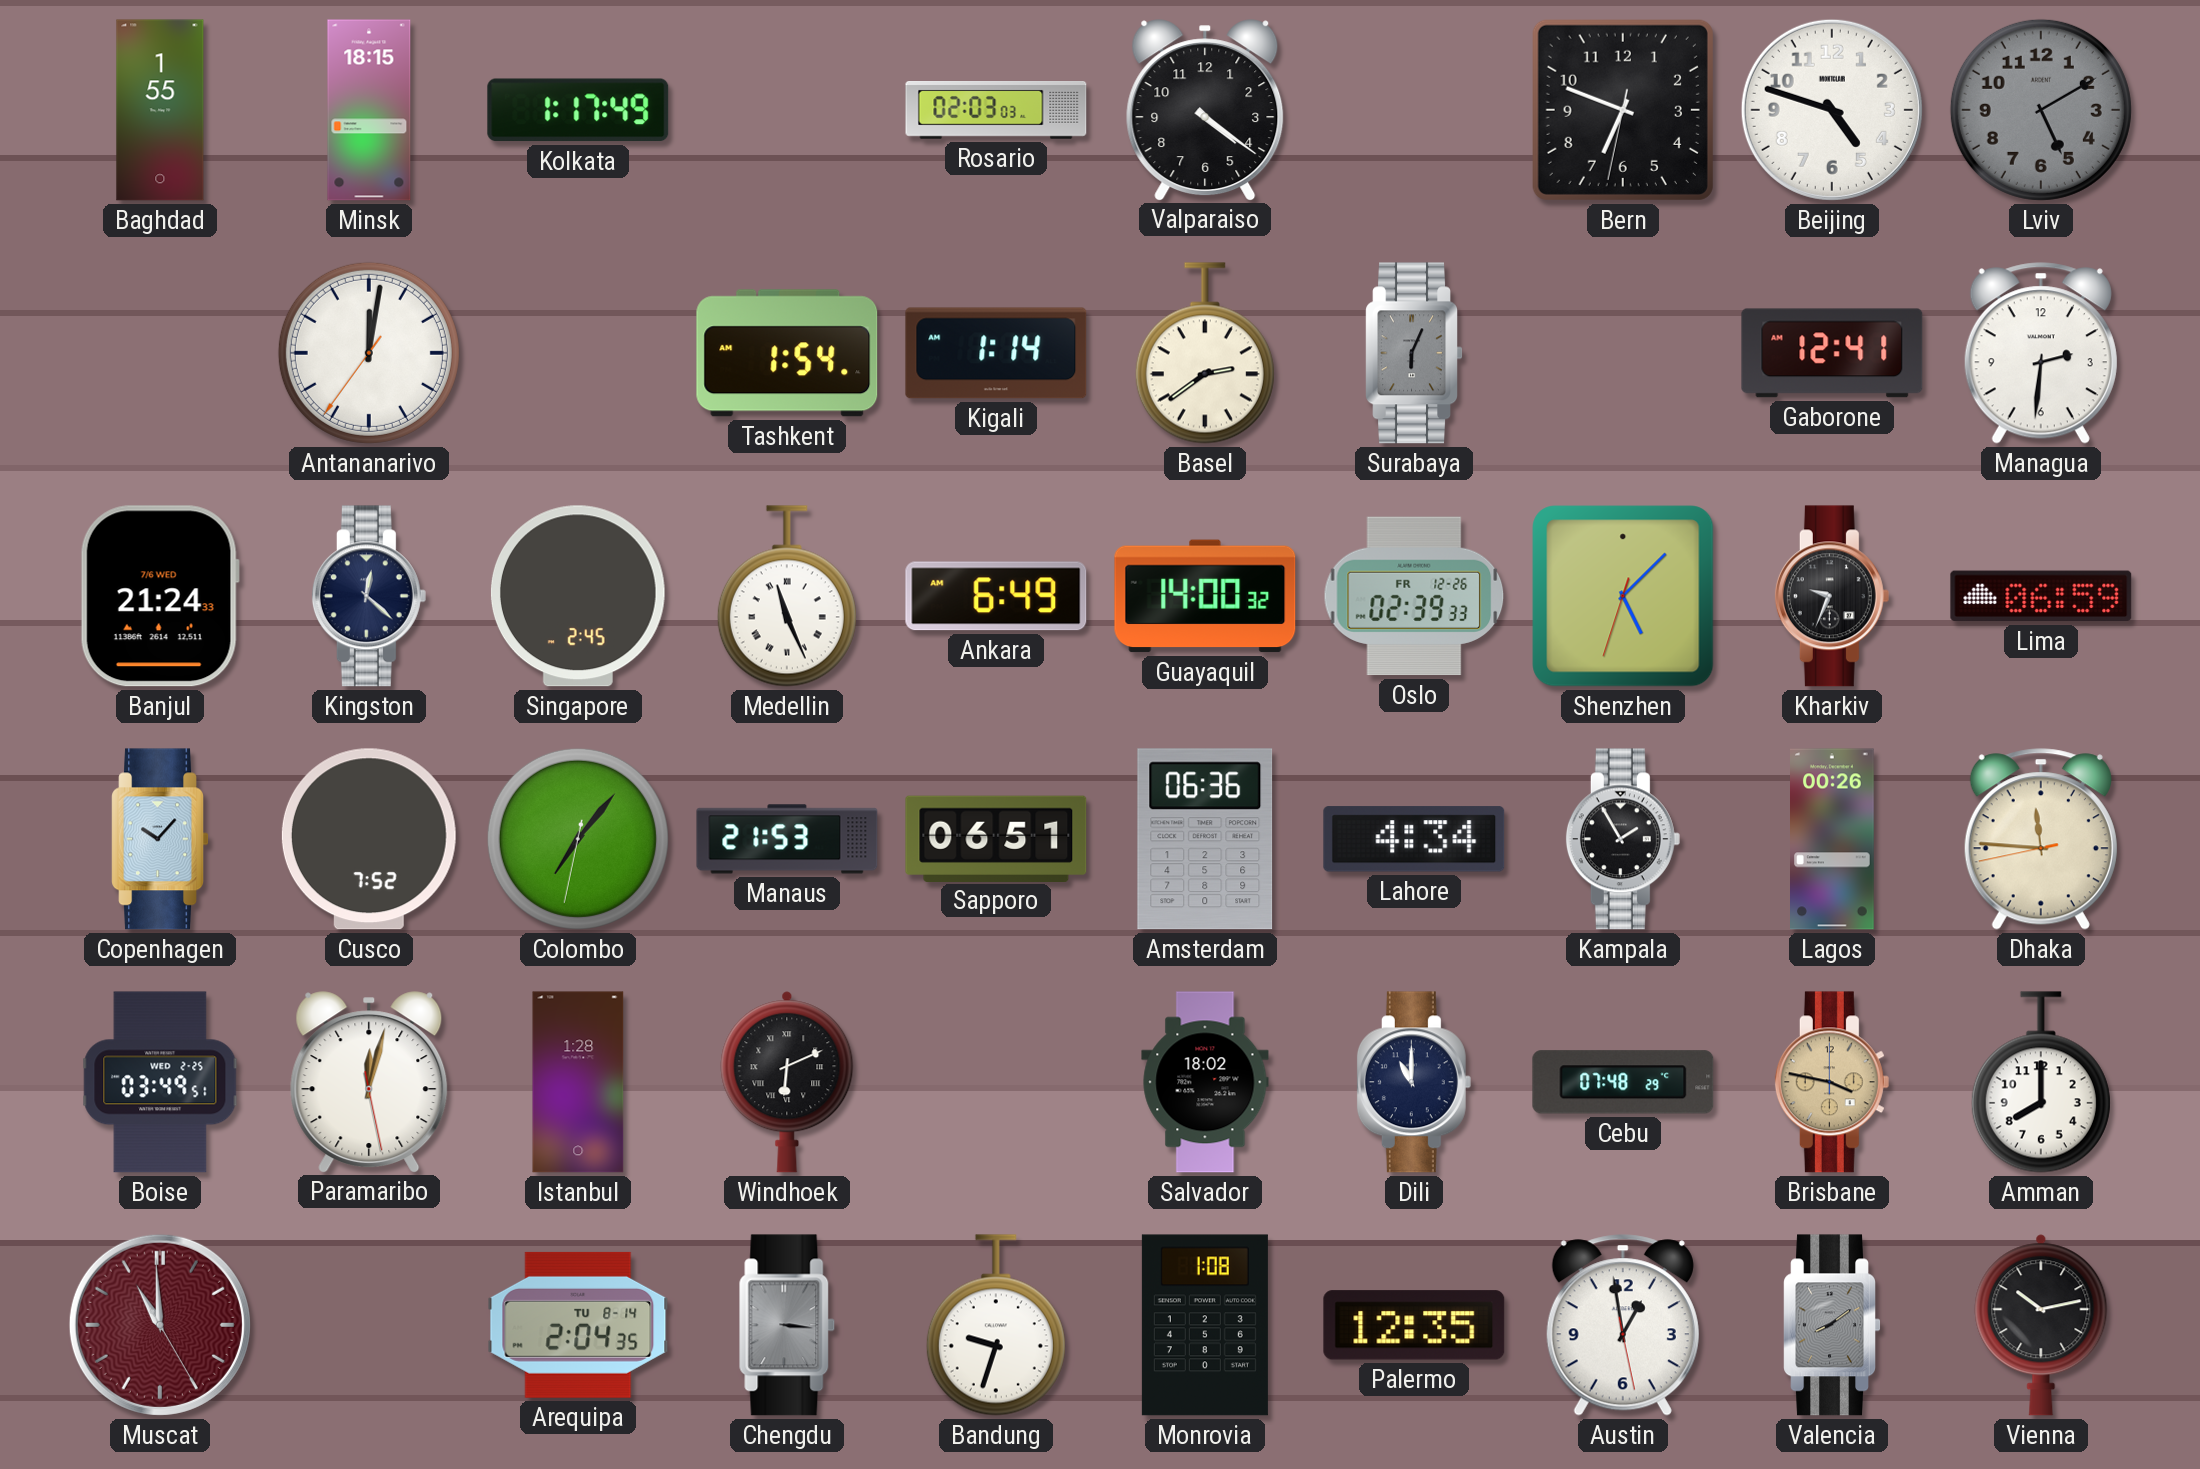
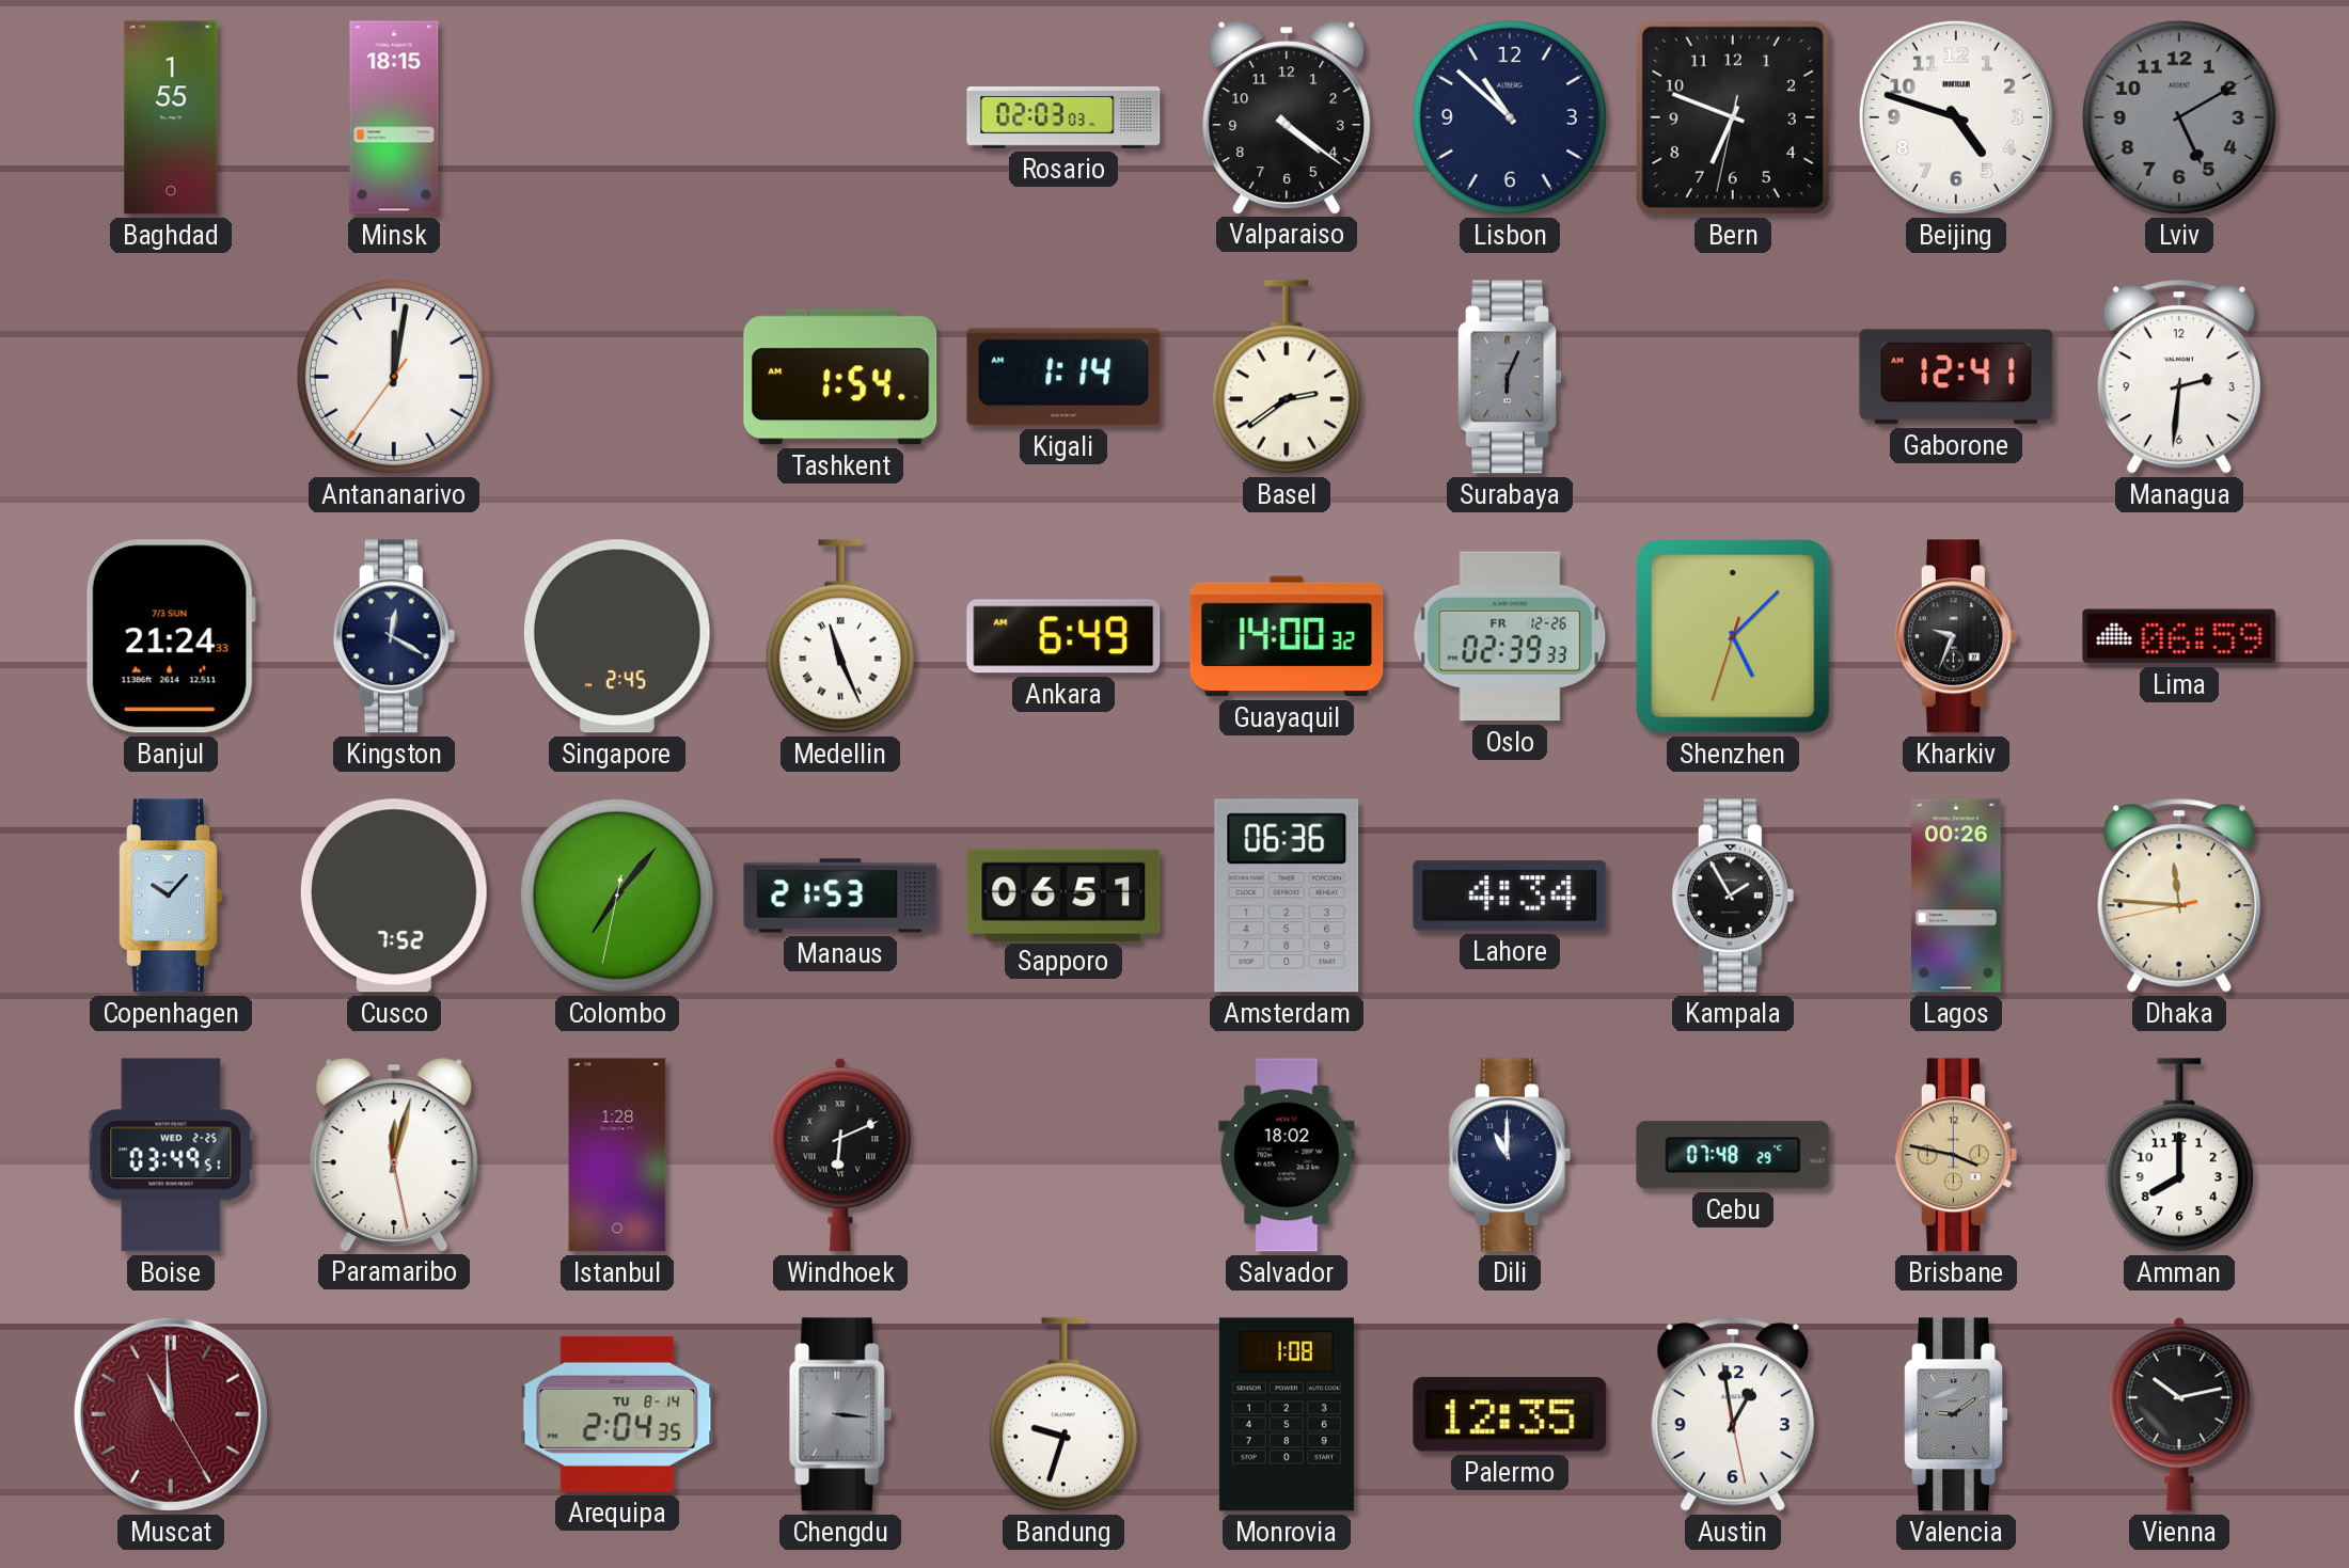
Kolkata: 1:17 -> none (578, 110)
Lisbon: none -> 10:52 (1510, 117)
Banjul date: 7/6 WED -> 7/3 SUN (171, 636)
Kingston: 12:22 -> 12:20 (394, 636)
Valencia: 8:09 -> 9:09 (1956, 1414)
